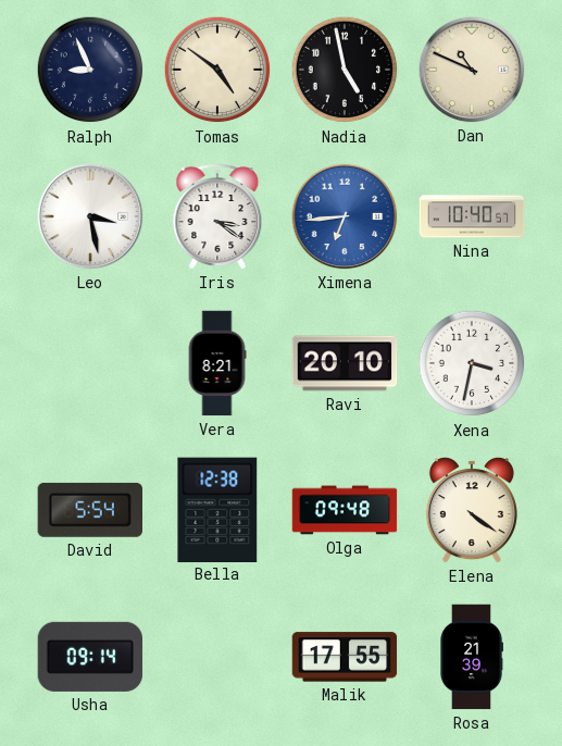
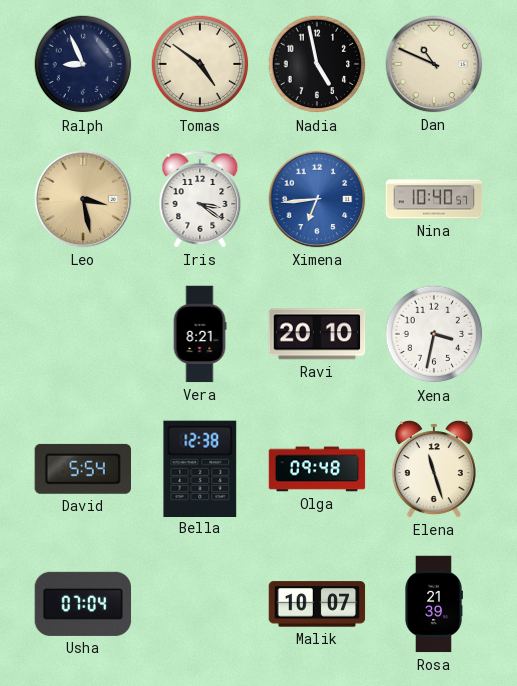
Leo dial: white -> champagne (83, 199)
Elena: 4:21 -> 11:27 (434, 470)
Usha: 09:14 -> 07:04 (83, 604)
Malik: 17:55 -> 10:07 (317, 604)
